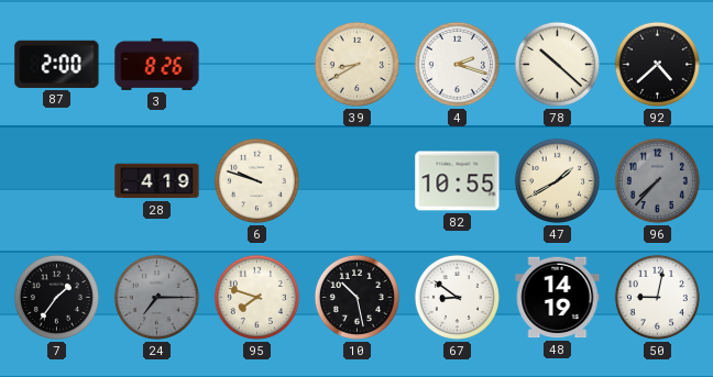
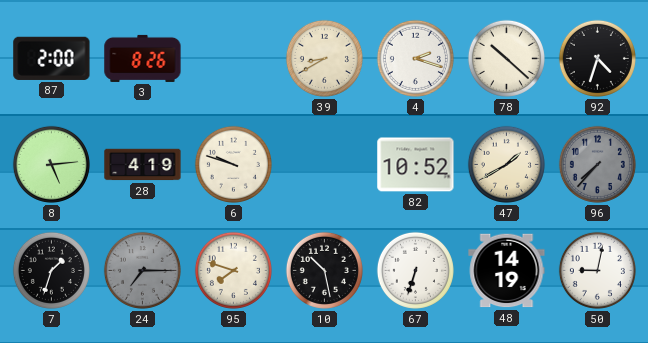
92: 4:38 -> 4:33 (597, 58)
8: none -> 5:14 (51, 164)
82: 10:55 -> 10:52 (416, 165)
7: 1:36 -> 1:33 (51, 270)
67: 8:51 -> 6:33 (415, 270)
